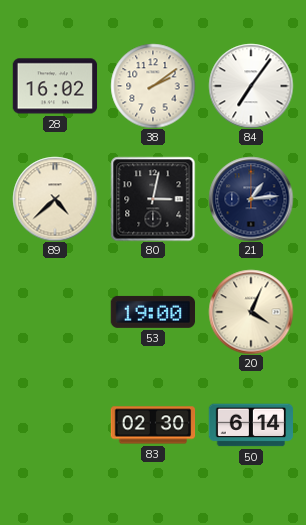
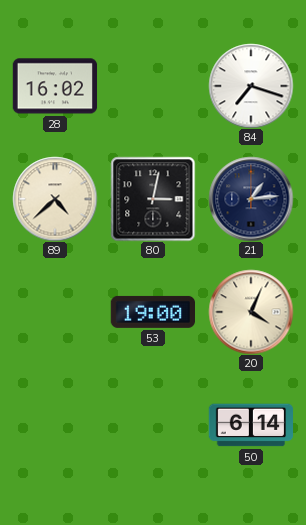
38: 2:09 -> none (153, 86)
84: 7:06 -> 7:18 (251, 86)
83: 02:30 -> none (153, 425)
